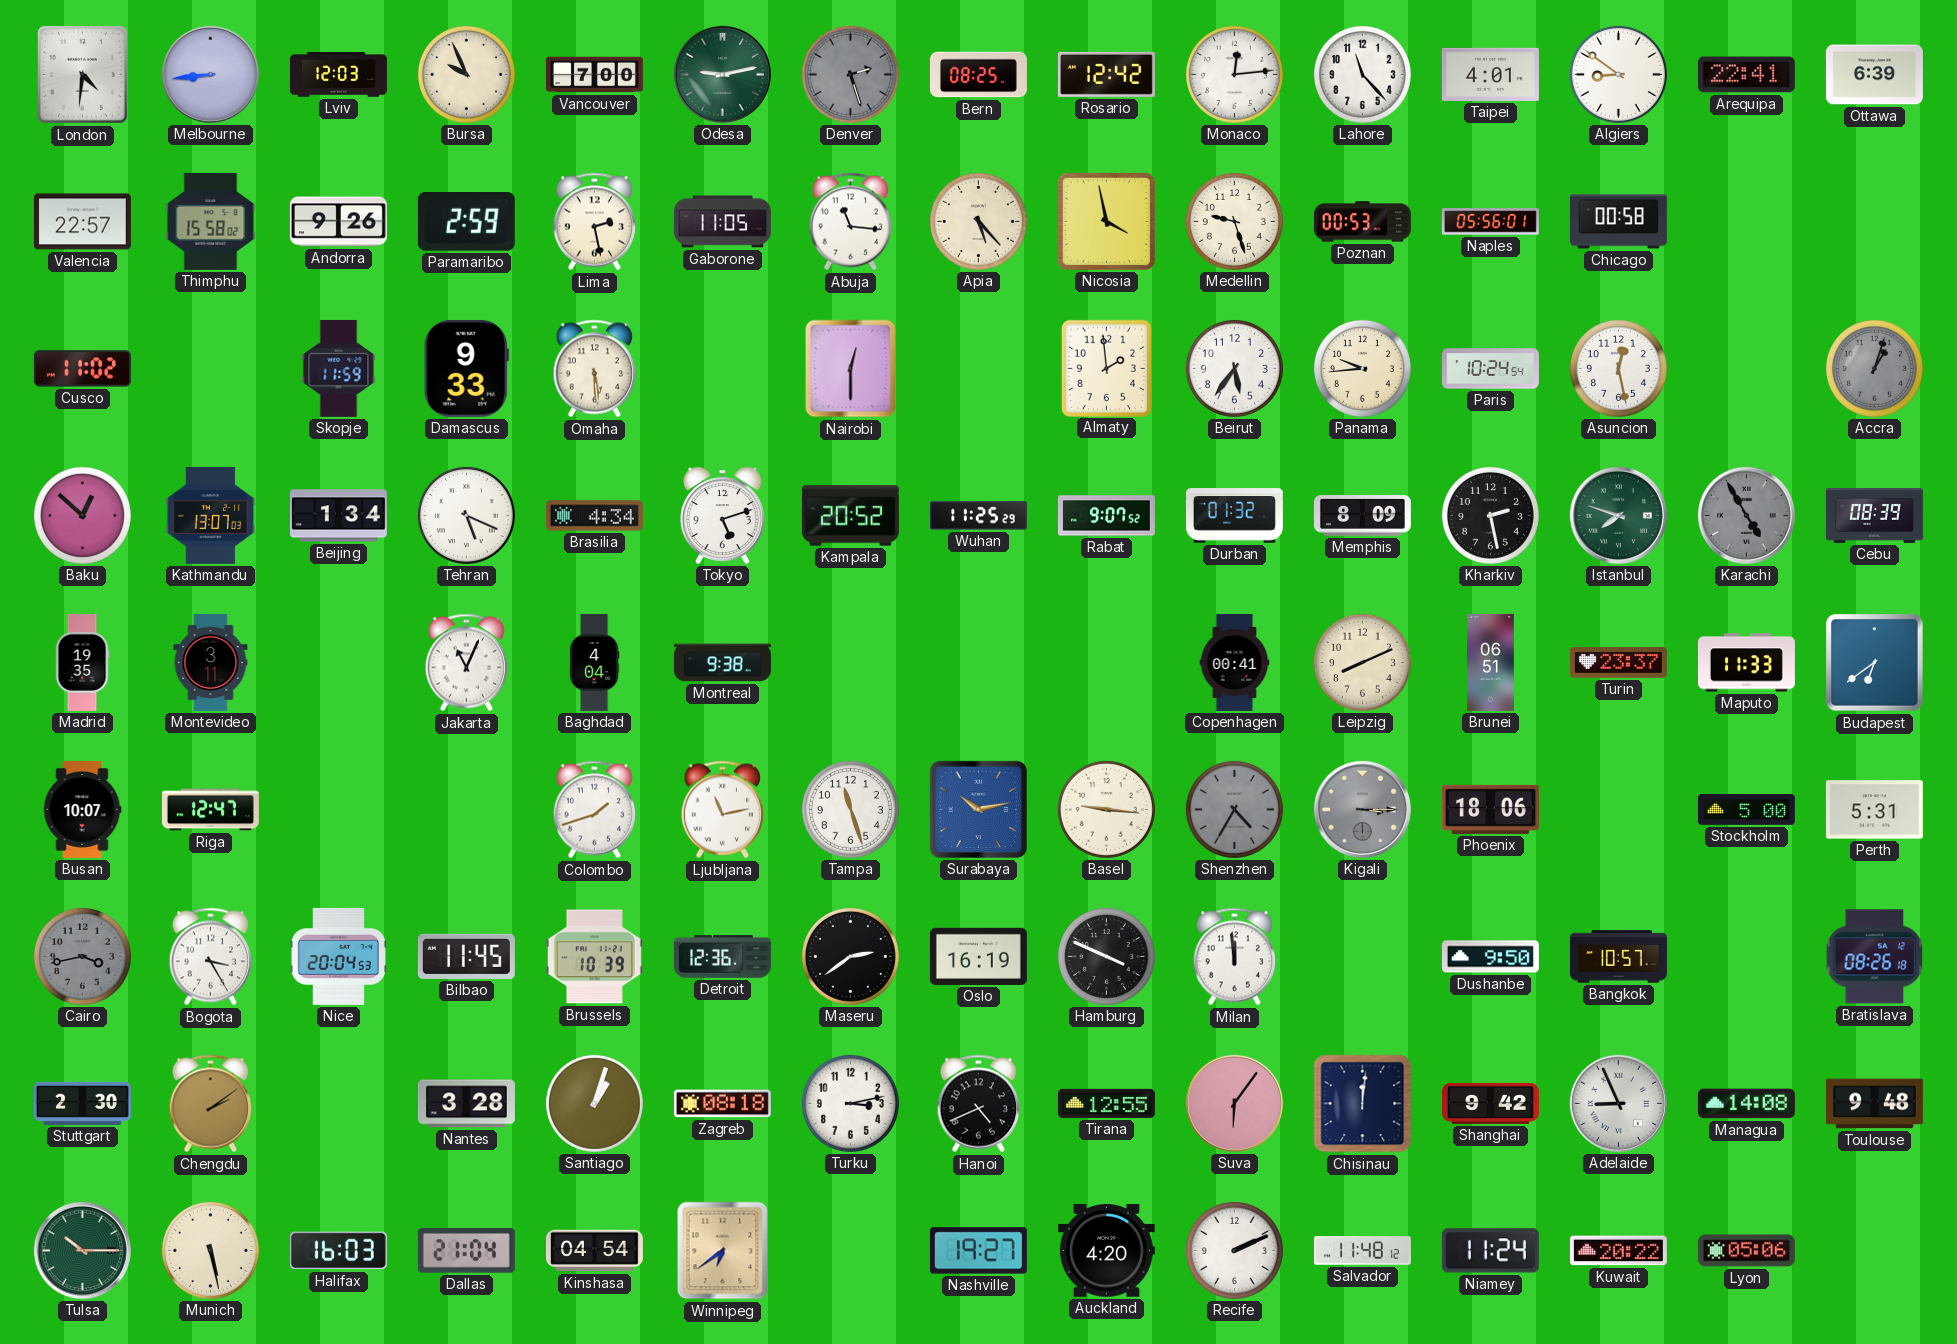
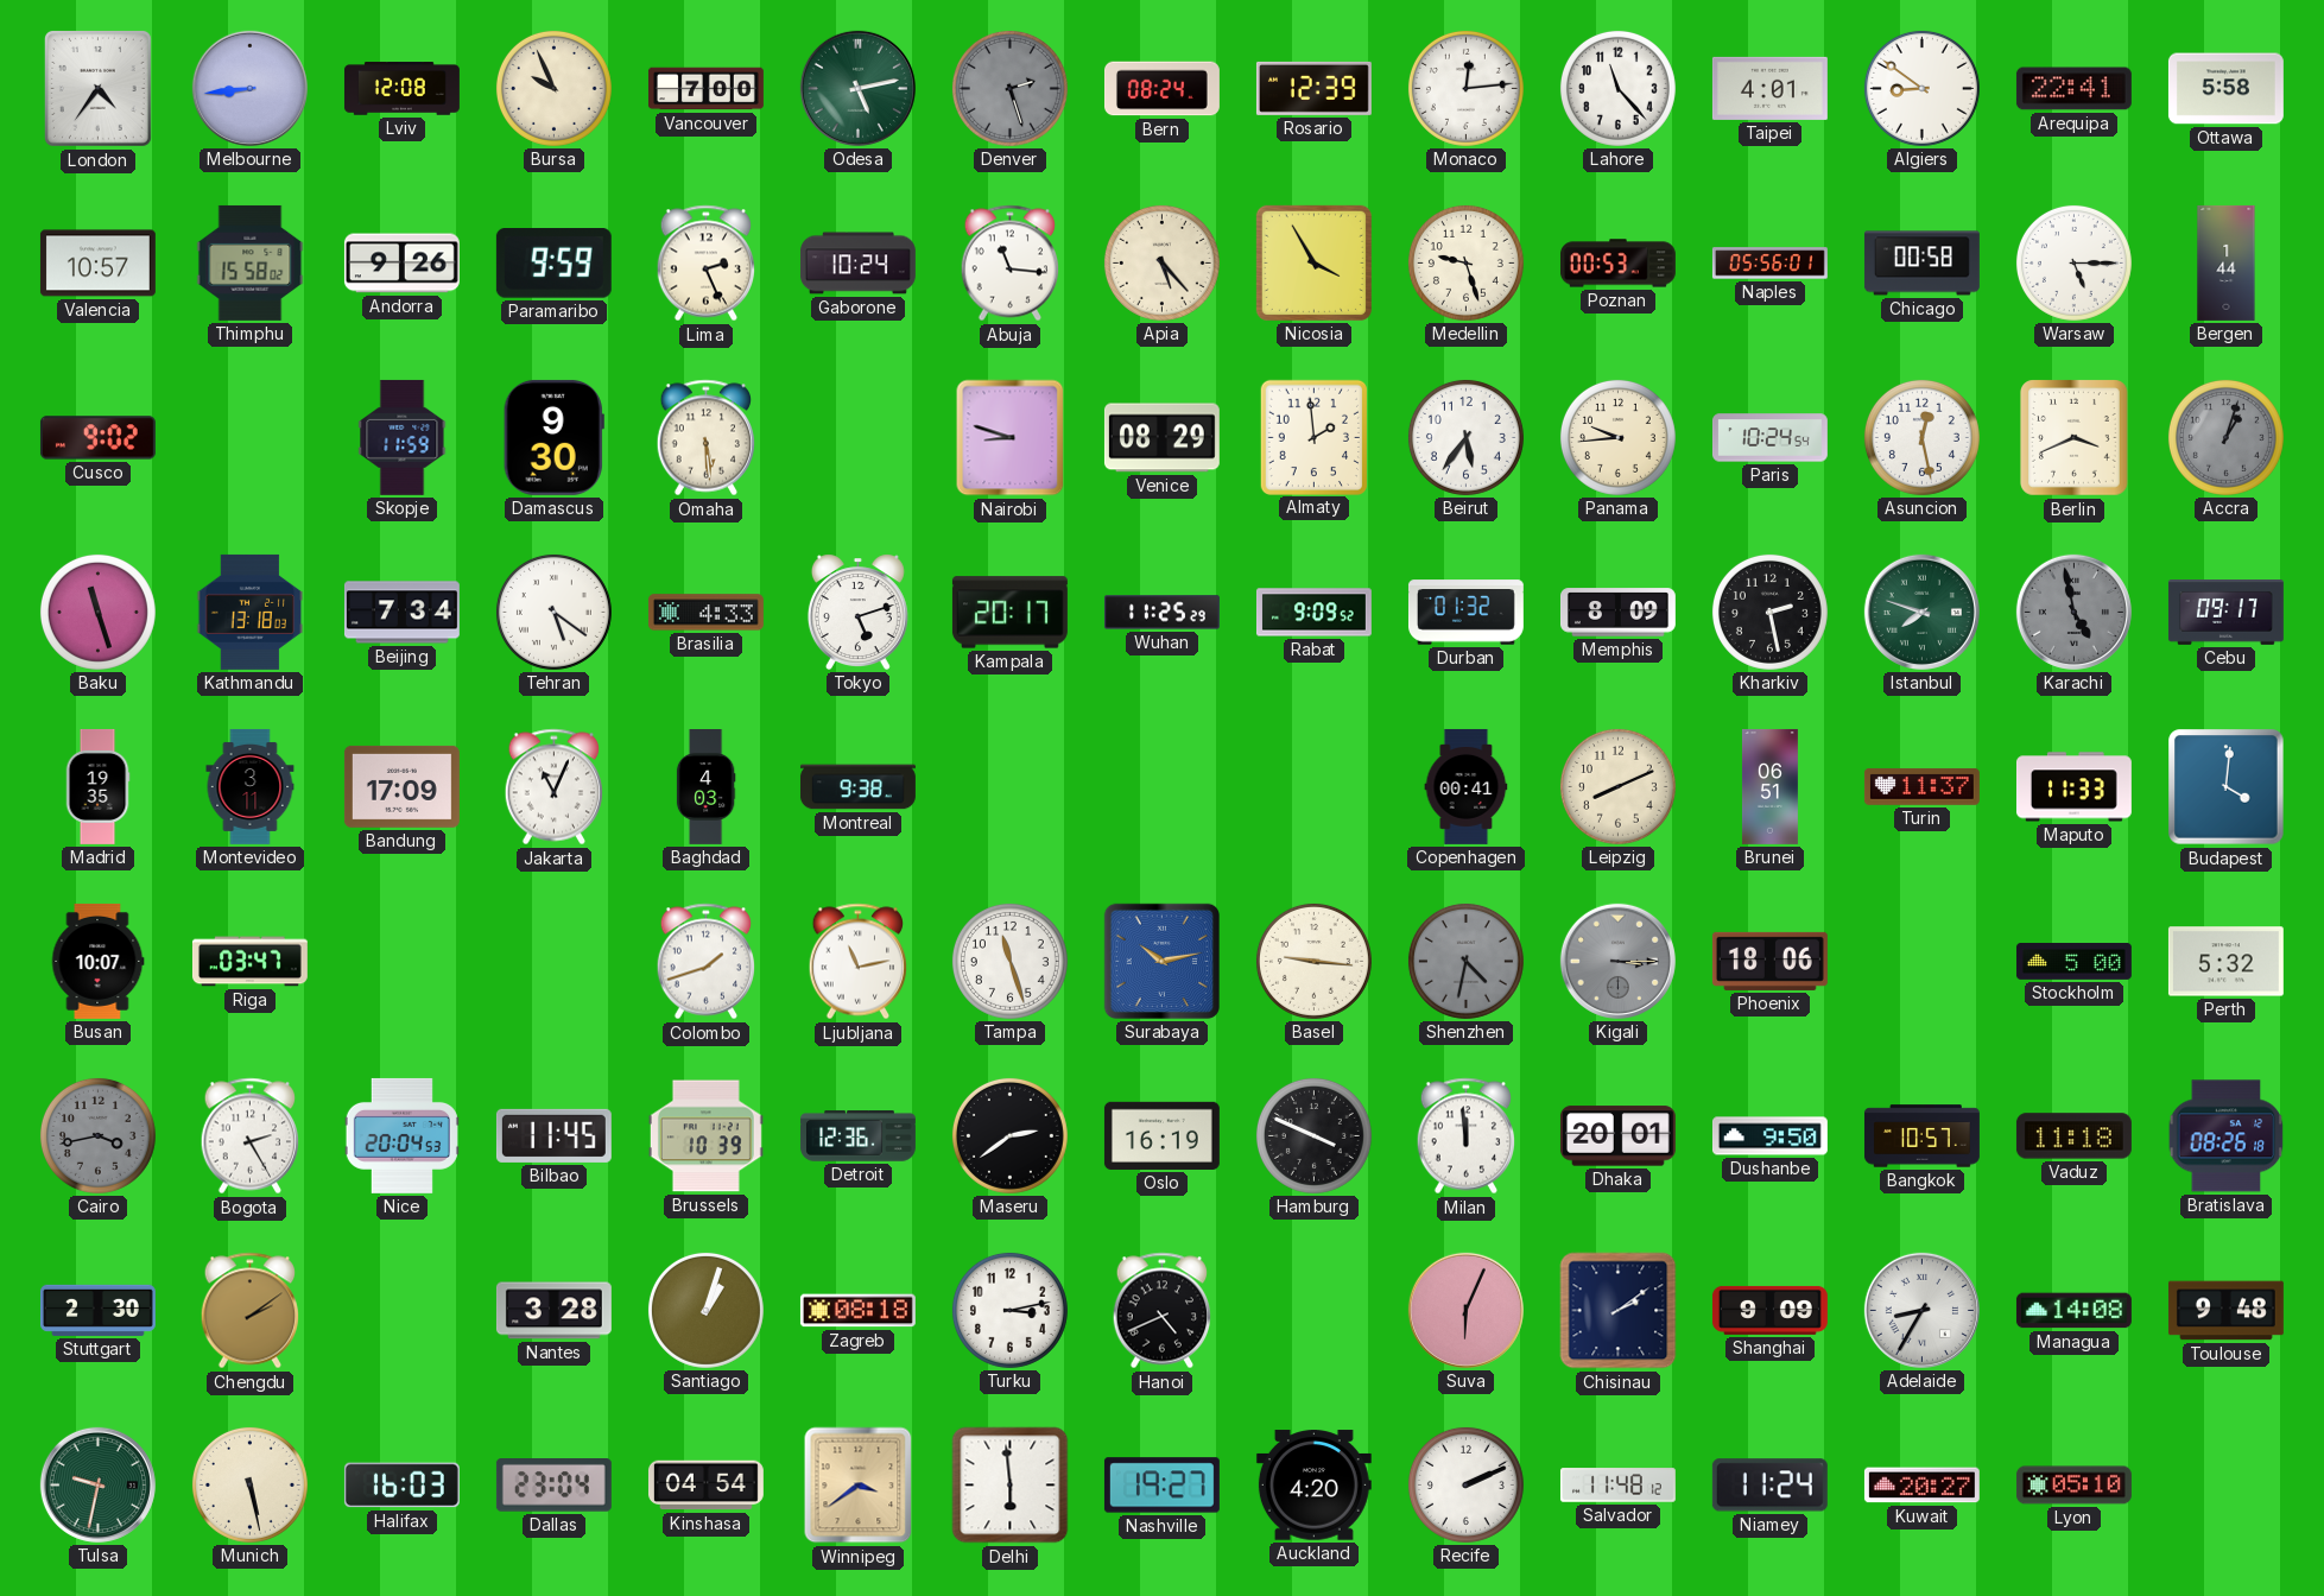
London: 4:31 -> 4:36 (97, 88)
Lviv: 12:03 -> 12:08 (401, 89)
Odesa: 9:13 -> 5:13 (857, 88)
Bern: 08:25 -> 08:24 (1161, 89)
Rosario: 12:42 -> 12:39 (1313, 88)
Ottawa: 6:39 -> 5:58 (2225, 89)
Valencia: 22:57 -> 10:57 (97, 264)
Paramaribo: 2:59 -> 9:59 (553, 264)
Lima: 2:28 -> 2:26 (707, 264)
Gaborone: 11:05 -> 10:24 (857, 264)
Nicosia: 3:58 -> 3:55 (1313, 262)
Warsaw: none -> 5:15 (2073, 262)
Bergen: none -> 1:44 (2227, 262)
Cusco: 11:02 -> 9:02 (97, 438)
Damascus: 9:33 -> 9:30 (553, 437)
Nairobi: 12:30 -> 8:48 (1011, 438)
Venice: none -> 08:29 (1161, 438)
Berlin: none -> 3:41 (2075, 438)
Baku: 12:52 -> 11:27 (97, 612)
Kathmandu: 13:07 -> 13:18 (251, 612)
Beijing: 1:34 -> 7:34 (401, 613)
Tehran: 5:19 -> 5:21 (553, 612)
Brasilia: 4:34 -> 4:33 (705, 613)
Kampala: 20:52 -> 20:17 (1009, 613)
Rabat: 9:07 -> 9:09 (1313, 613)
Karachi: 4:55 -> 4:58 (2073, 612)
Cebu: 08:39 -> 09:17 (2225, 613)
Bandung: none -> 17:09 (401, 786)
Baghdad: 4:04 -> 4:03 (705, 787)
Turin: 23:37 -> 11:37 (1921, 786)
Budapest: 6:39 -> 4:01 (2227, 787)
Riga: 12:47 -> 03:47 (249, 962)
Shenzhen: 4:35 -> 4:32 (1465, 961)
Perth: 5:31 -> 5:32 (2225, 962)
Bogota: 3:25 -> 2:25 (251, 1136)
Dhaka: none -> 20:01 (1617, 1136)
Vaduz: none -> 11:18 (2073, 1136)
Tirana: 12:55 -> none (1106, 1103)
Suva: 6:06 -> 6:04 (1465, 1310)
Chisinau: 12:01 -> 2:09 (1619, 1311)
Shanghai: 9:42 -> 9:09 (1769, 1310)
Adelaide: 8:56 -> 8:35 (1921, 1310)
Tulsa: 10:15 -> 9:32 (97, 1484)
Dallas: 21:04 -> 23:04 (553, 1486)
Winnipeg: 6:39 -> 3:39 (859, 1486)
Delhi: none -> 5:59 (1011, 1486)
Kuwait: 20:22 -> 20:27 (1921, 1486)
Lyon: 05:06 -> 05:10 (2073, 1486)
